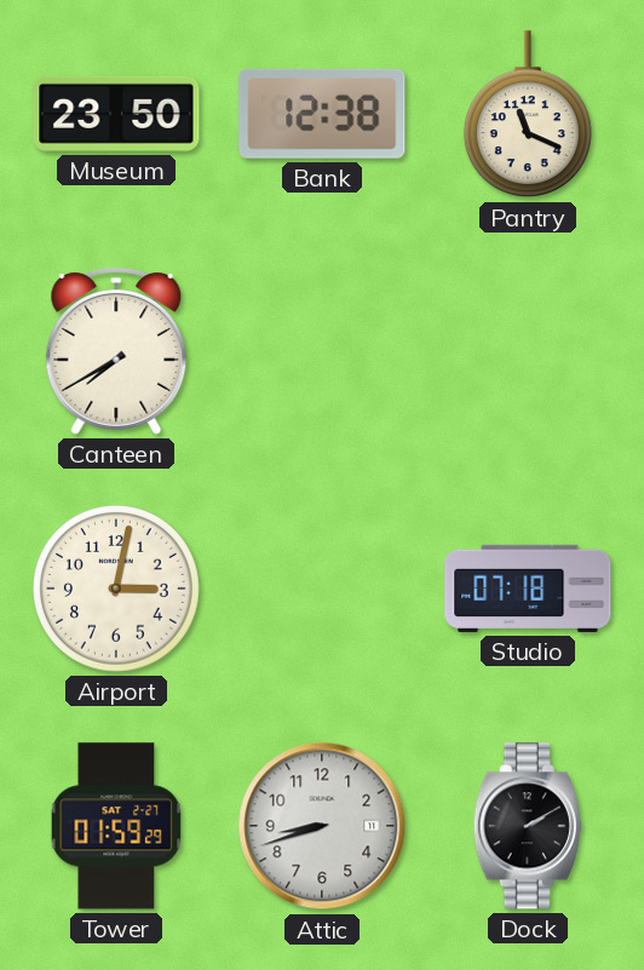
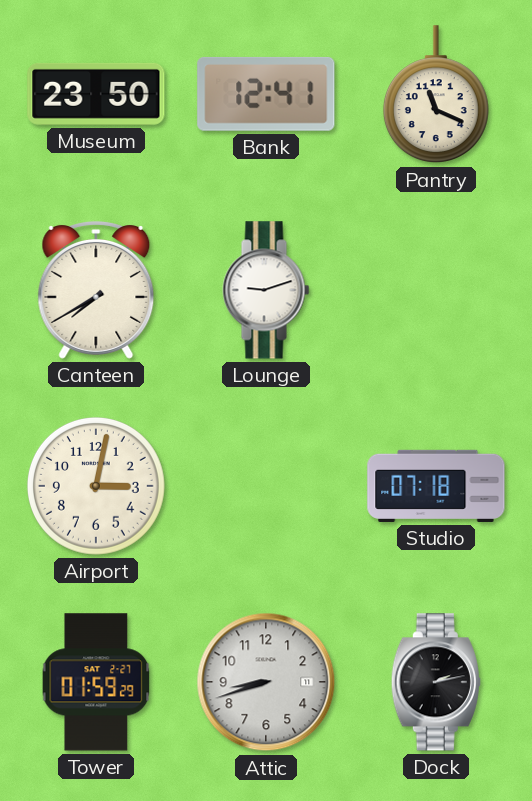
Bank: 12:38 -> 12:41 (266, 94)
Lounge: none -> 9:12 (266, 290)
Dock: 2:10 -> 2:13 (436, 682)
